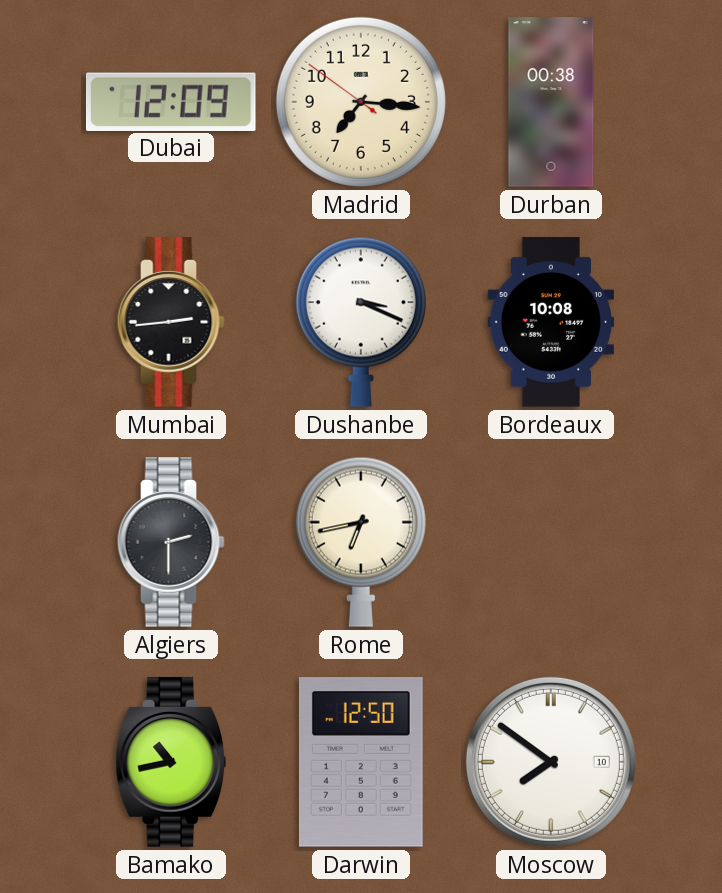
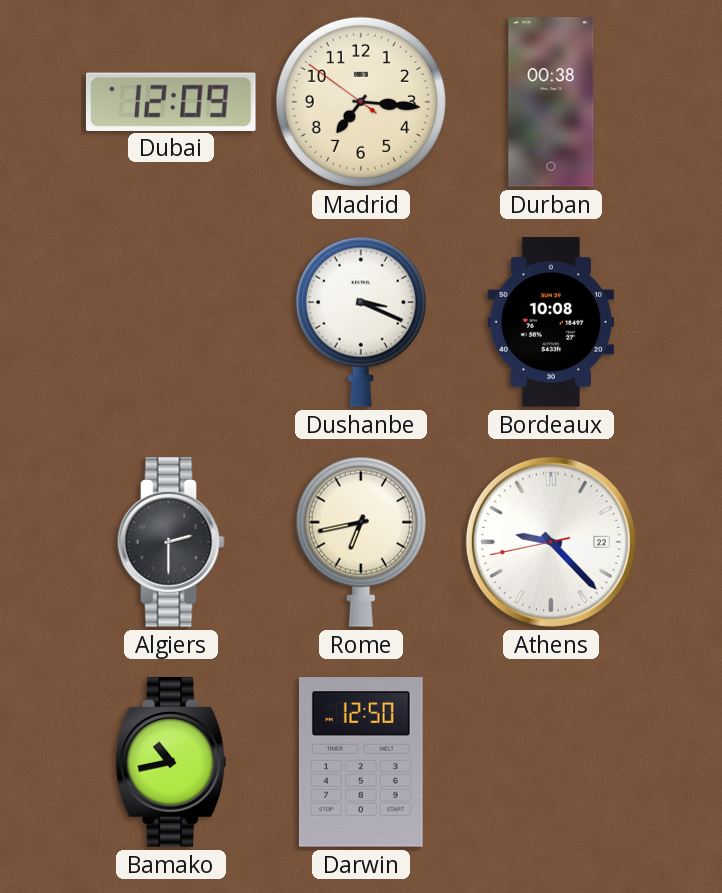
Mumbai: 2:44 -> none (171, 322)
Athens: none -> 9:22 (551, 542)
Moscow: 7:51 -> none (551, 762)
